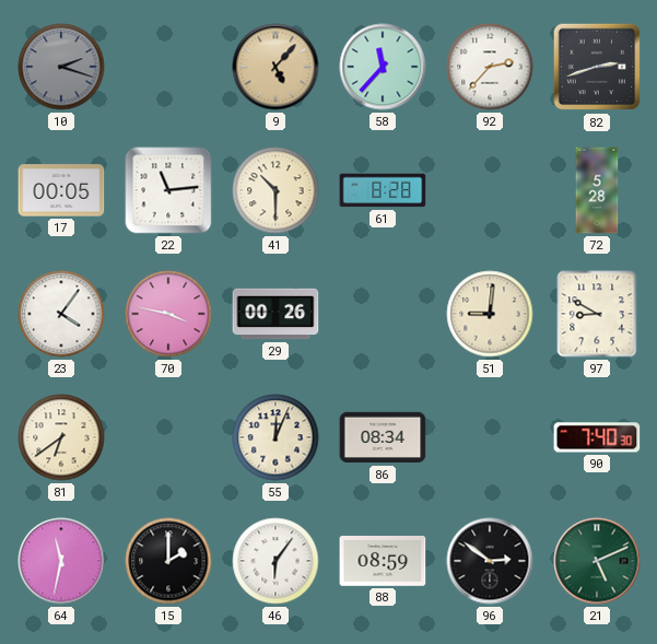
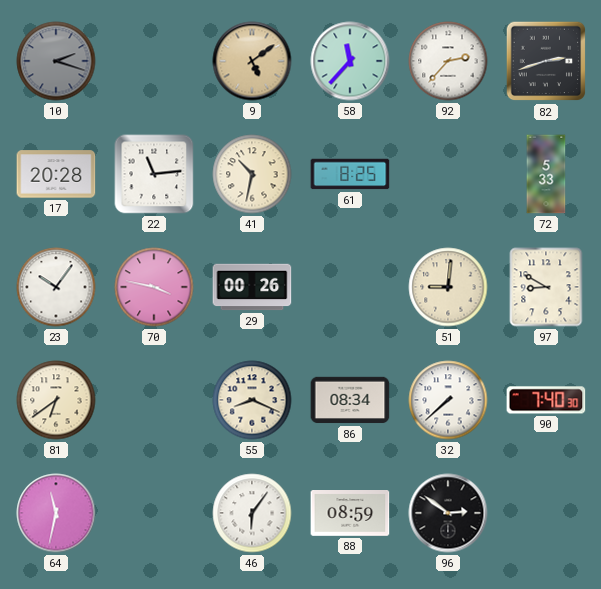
9: 5:07 -> 5:09 (252, 61)
17: 00:05 -> 20:28 (56, 174)
41: 10:30 -> 10:32 (252, 174)
61: 8:28 -> 8:25 (350, 174)
72: 5:28 -> 5:33 (546, 174)
23: 4:06 -> 10:06 (56, 287)
55: 12:04 -> 8:19 (252, 400)
32: none -> 7:38 (448, 400)
15: 2:00 -> none (168, 561)
21: 5:11 -> none (597, 561)
